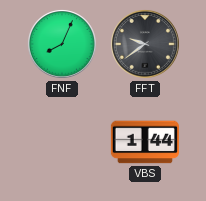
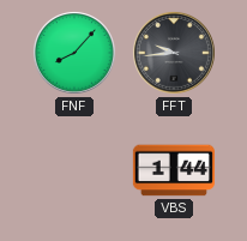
FNF: 8:04 -> 8:07 (74, 53)
FFT: 9:39 -> 9:44 (174, 53)
